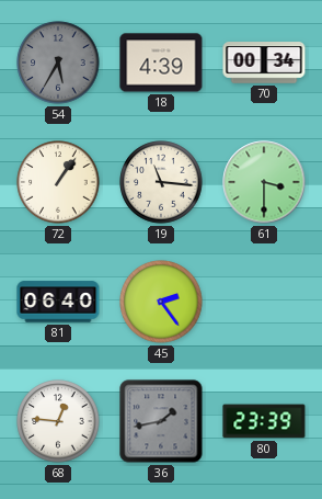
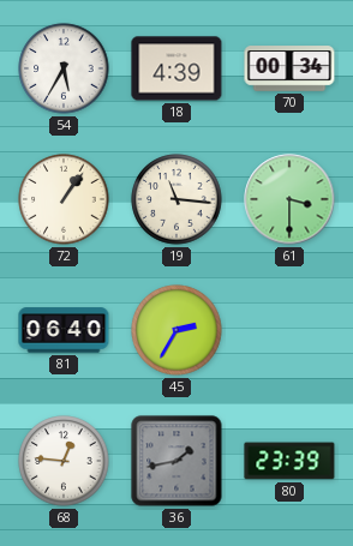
54 dial: grey -> white (64, 68)
45: 2:24 -> 2:35 (176, 330)
